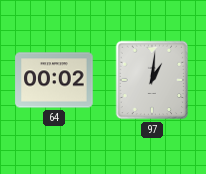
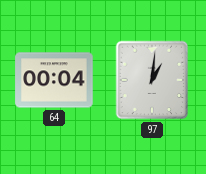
64: 00:02 -> 00:04 (54, 80)
